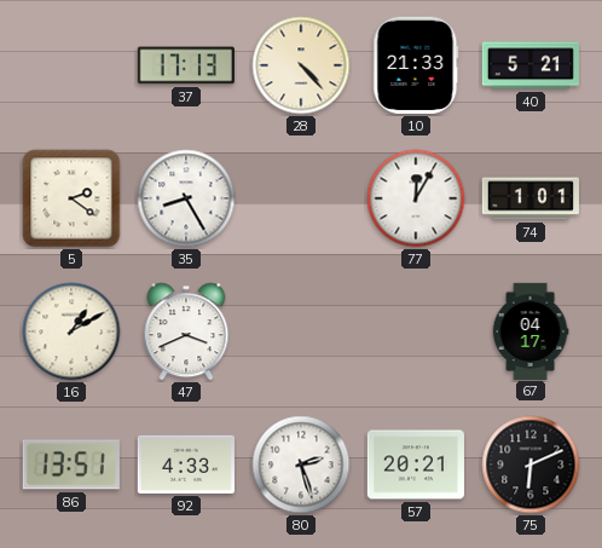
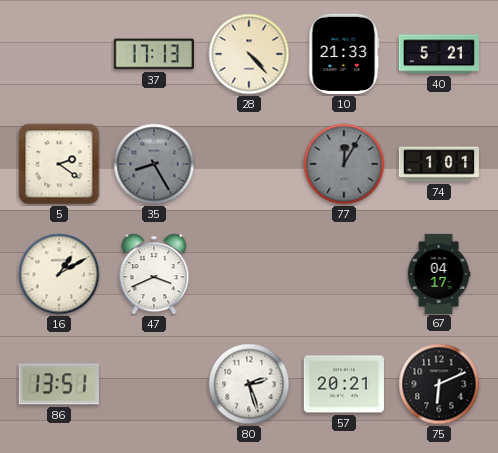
35 dial: white -> grey (154, 164)
77 dial: white -> grey (344, 164)
92: 4:33 -> none (186, 465)
